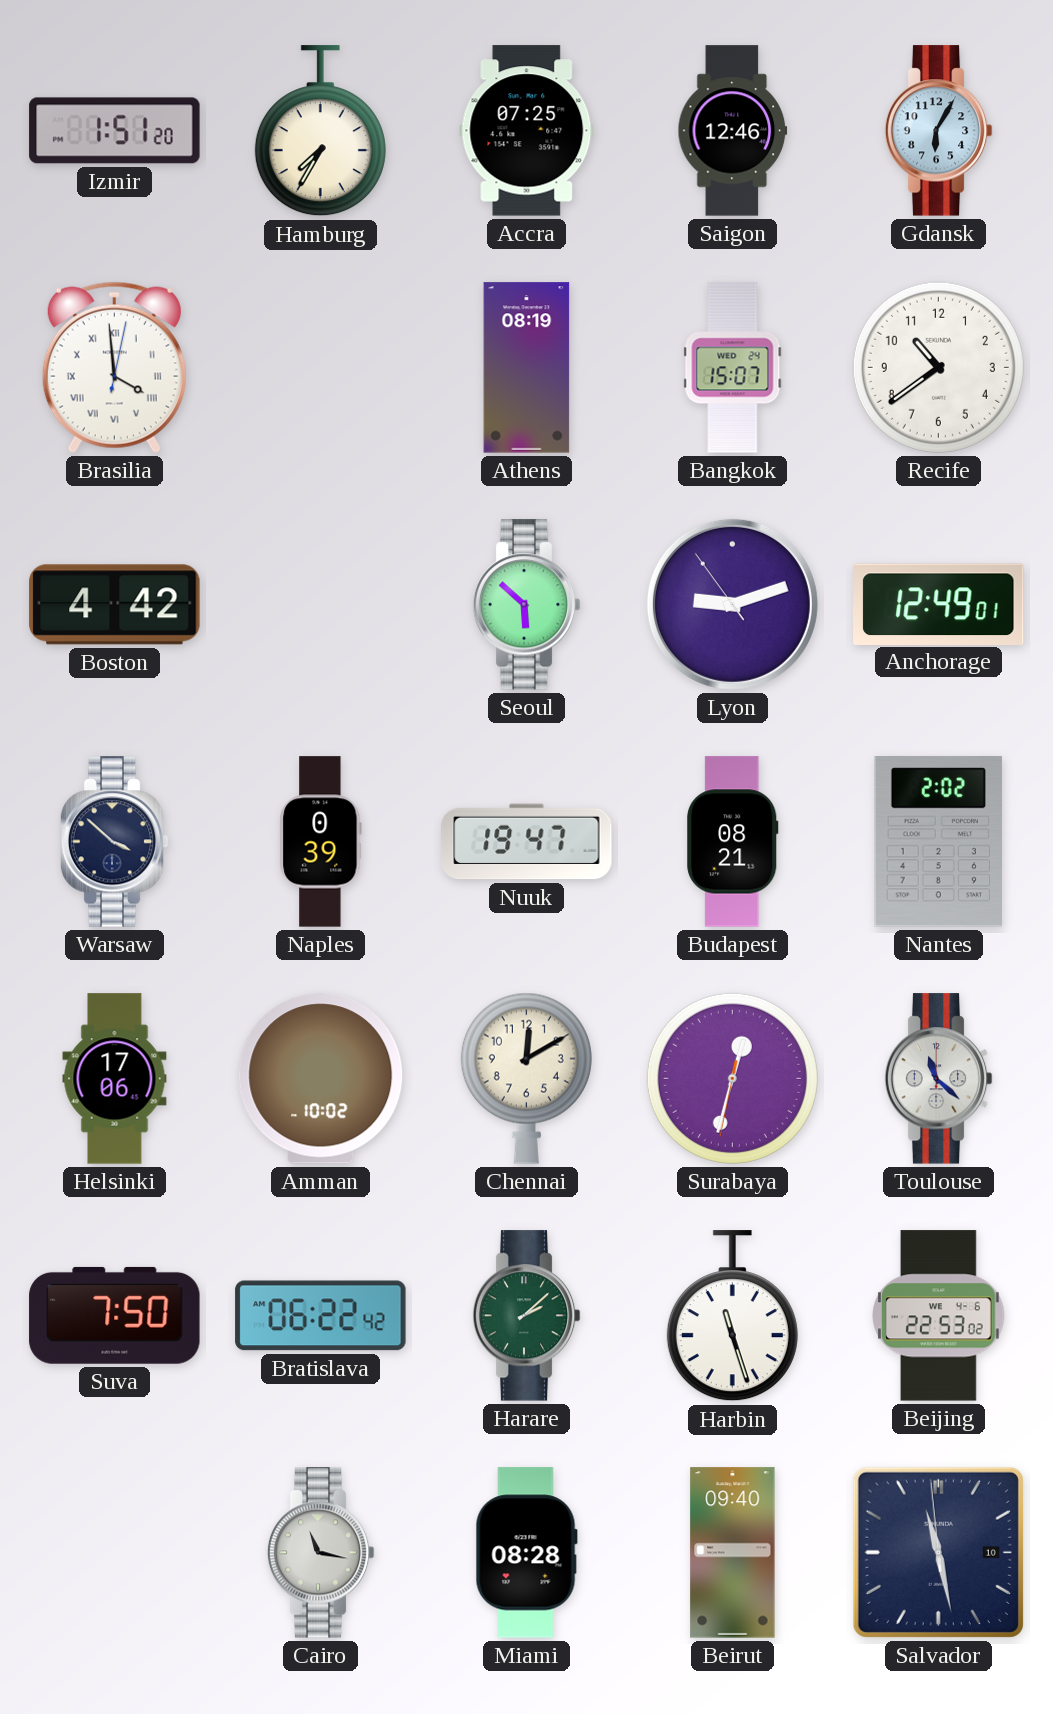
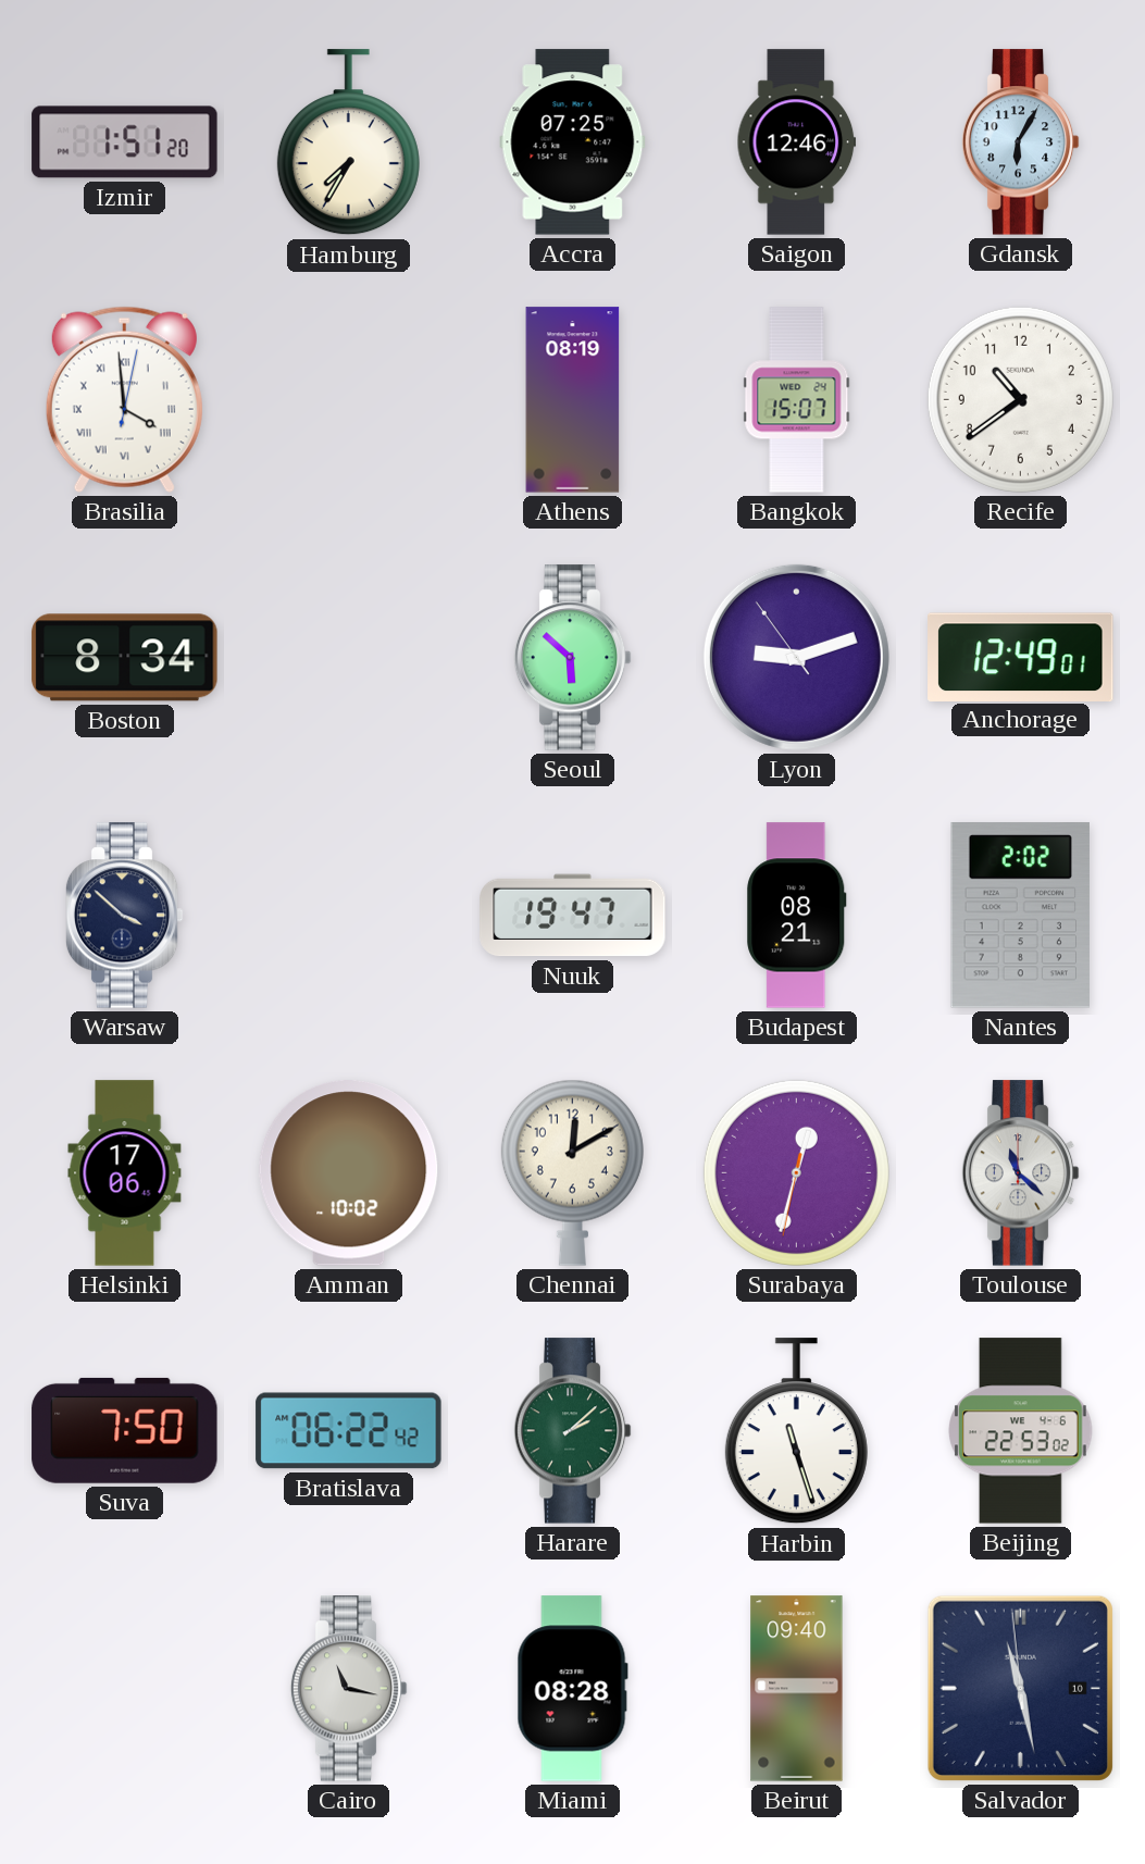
Boston: 4:42 -> 8:34 (125, 658)
Naples: 0:39 -> none (321, 842)
